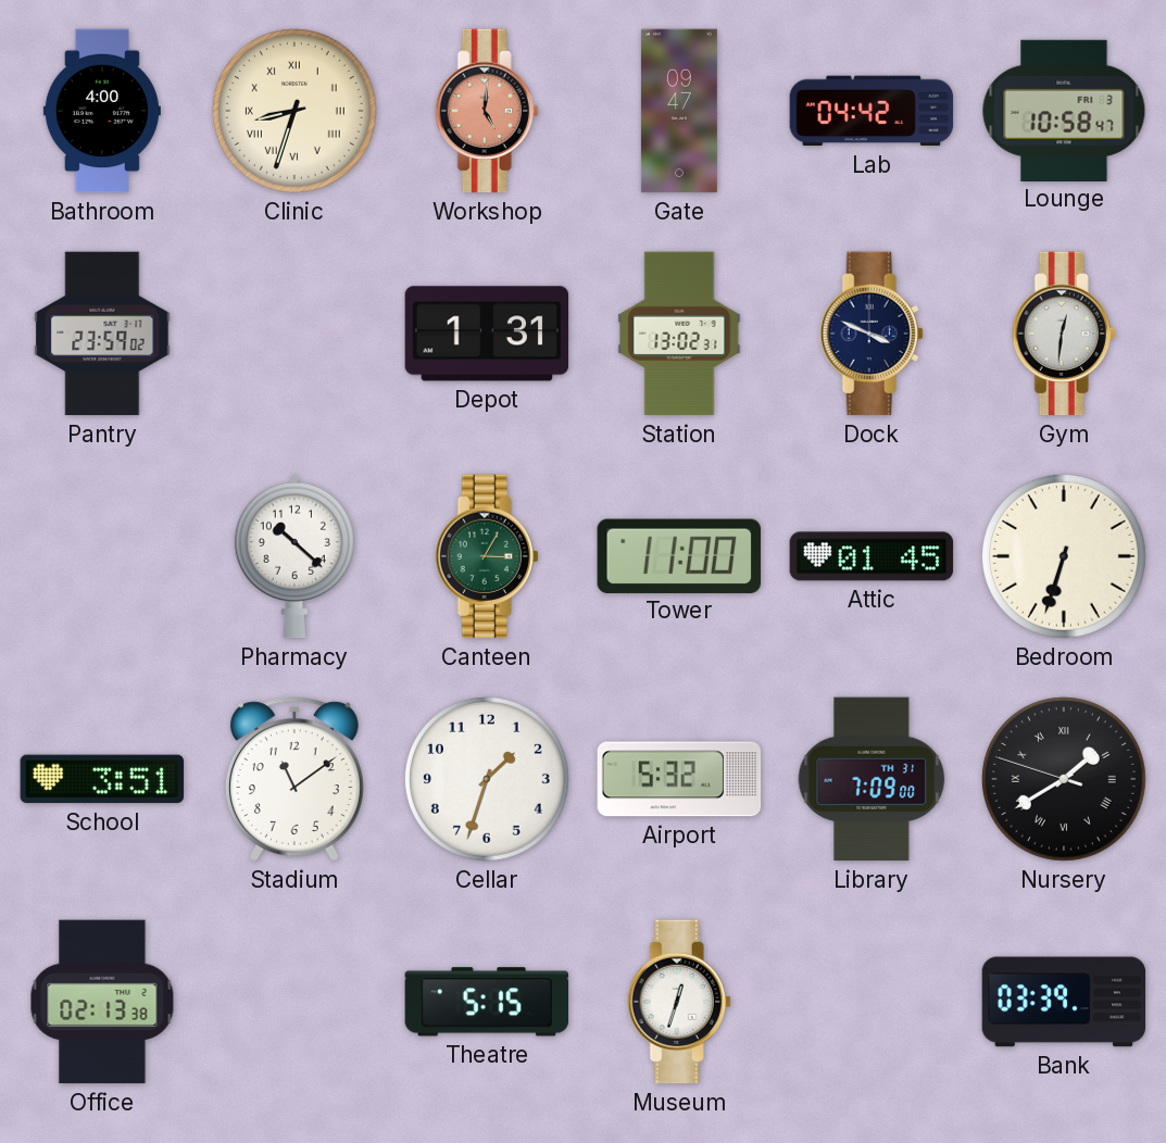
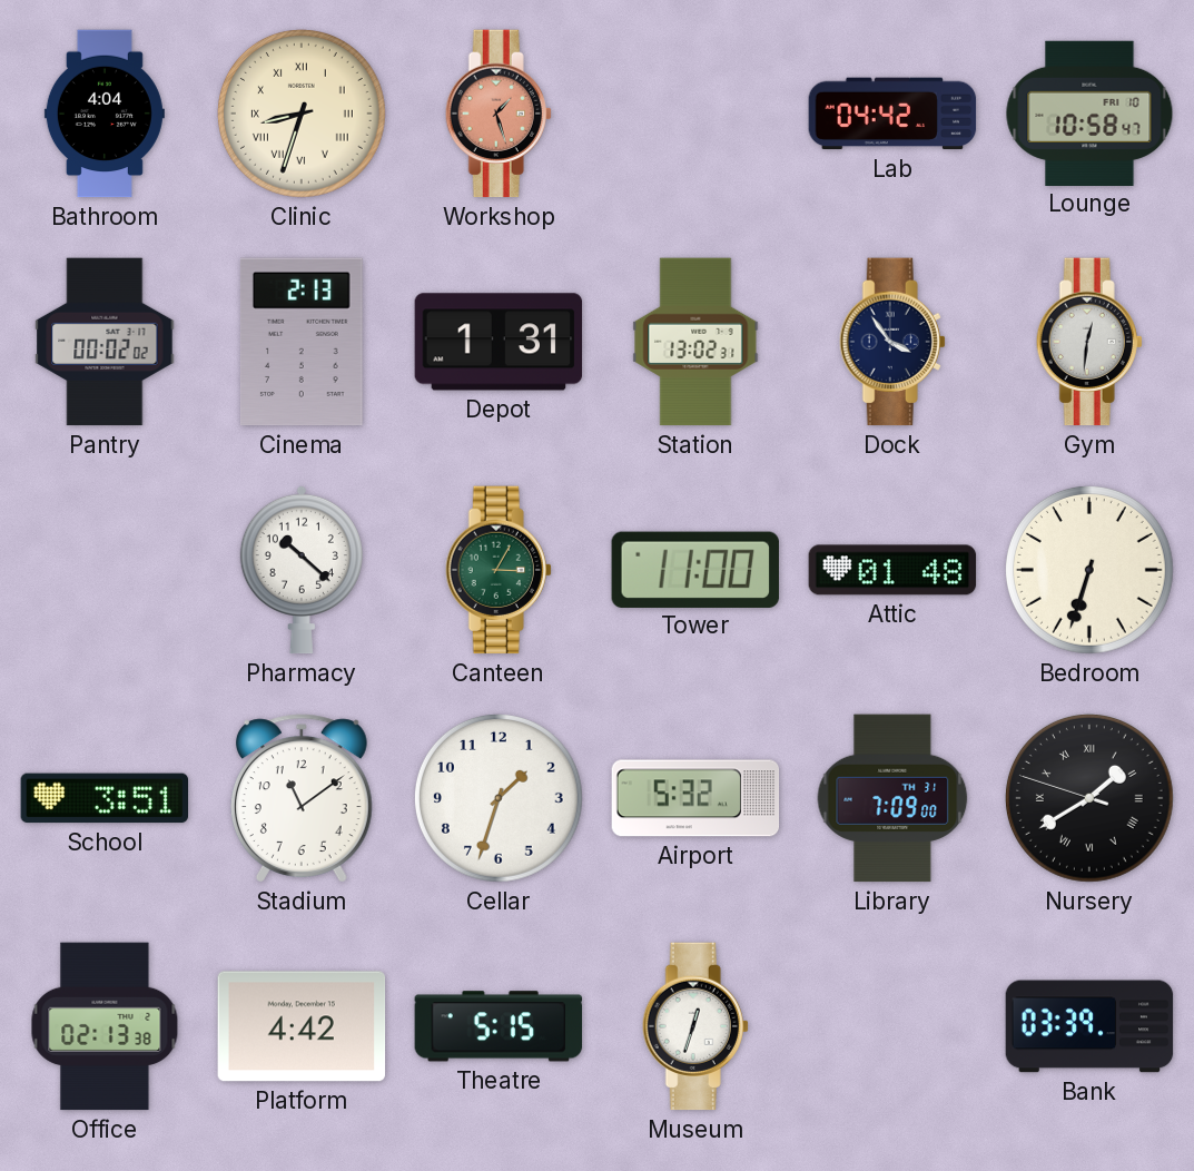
Bathroom: 4:00 -> 4:04 (105, 114)
Workshop: 5:01 -> 1:27 (499, 114)
Gate: 09:47 -> none (679, 111)
Lounge date: FRI 3 -> FRI 10 (1089, 112)
Pantry: 23:59 -> 00:02 (105, 342)
Cinema: none -> 2:13 (302, 342)
Dock: 3:49 -> 3:54 (892, 342)
Attic: 01:45 -> 01:48 (892, 570)
Platform: none -> 4:42 (302, 1026)
